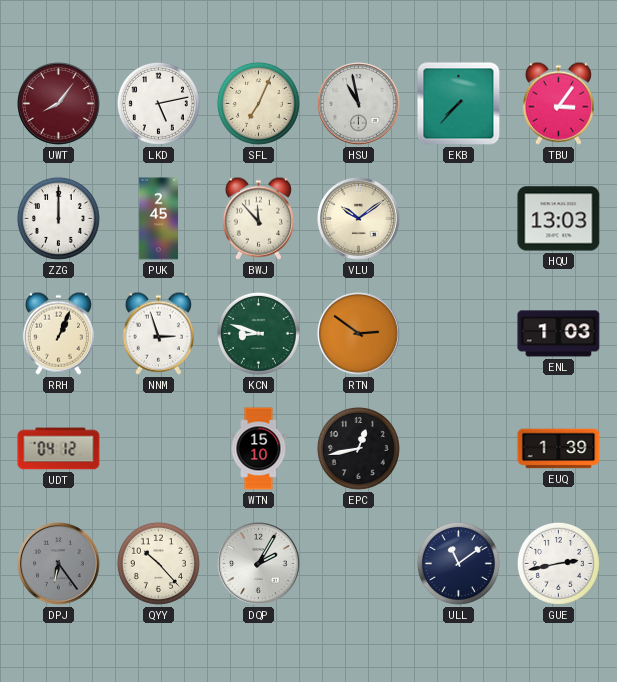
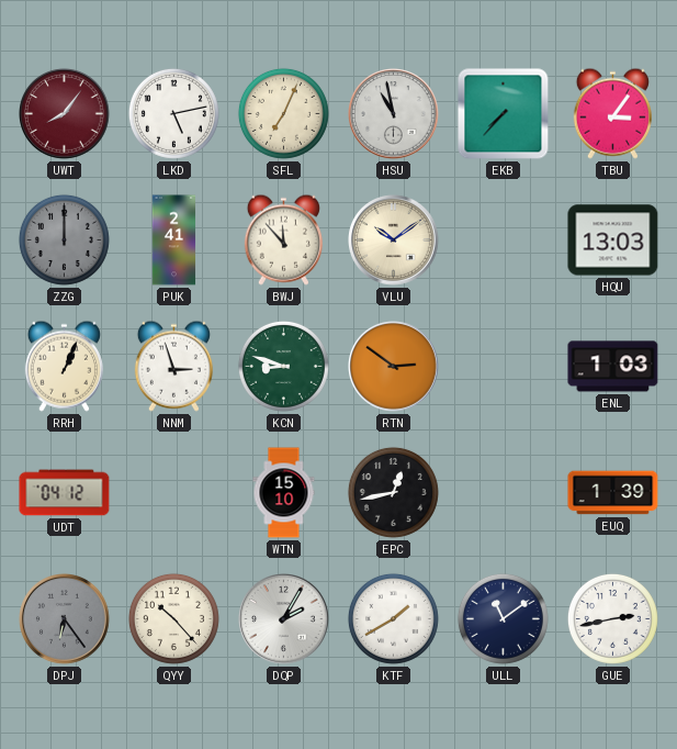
ZZG dial: white -> grey (64, 239)
PUK: 2:45 -> 2:41 (174, 241)
KTF: none -> 1:40 (393, 618)
